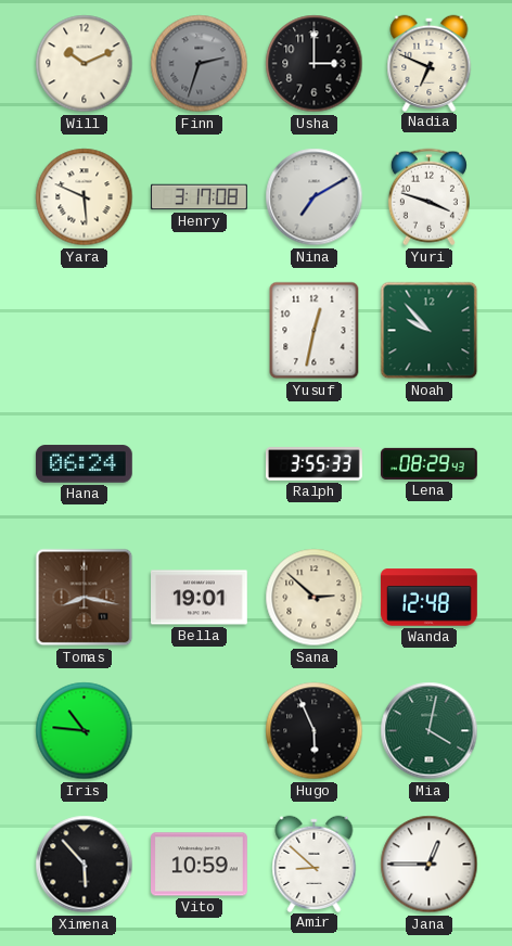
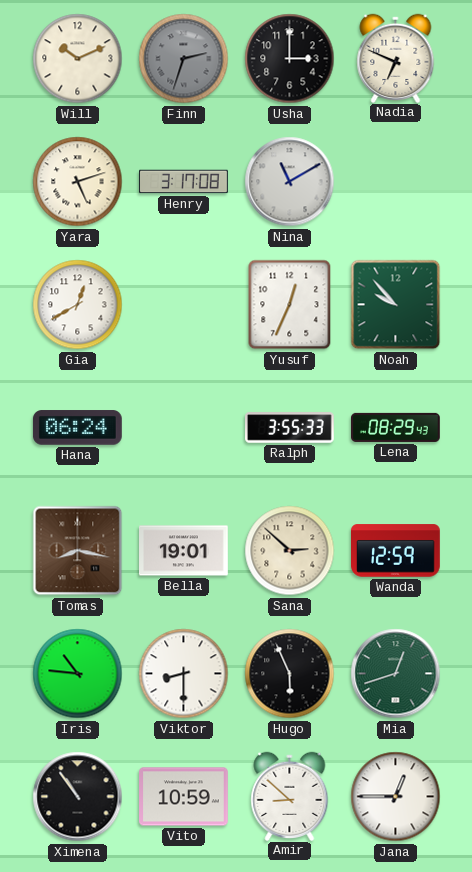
Yara: 5:49 -> 5:12 (78, 182)
Nina: 7:10 -> 11:10 (290, 182)
Yuri: 3:48 -> none (428, 197)
Gia: none -> 12:40 (78, 305)
Yusuf: 12:32 -> 12:34 (290, 305)
Wanda: 12:48 -> 12:59 (396, 551)
Viktor: none -> 8:30 (184, 674)
Mia: 4:02 -> 12:42 (396, 674)
Ximena: 5:53 -> 10:54 (78, 797)
